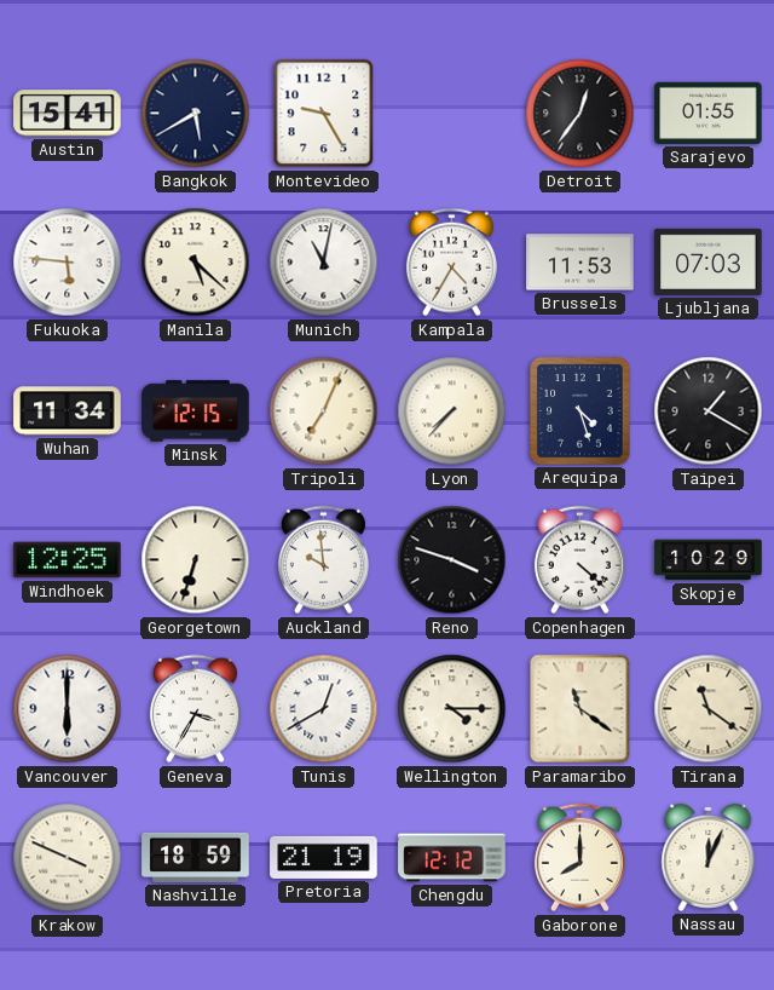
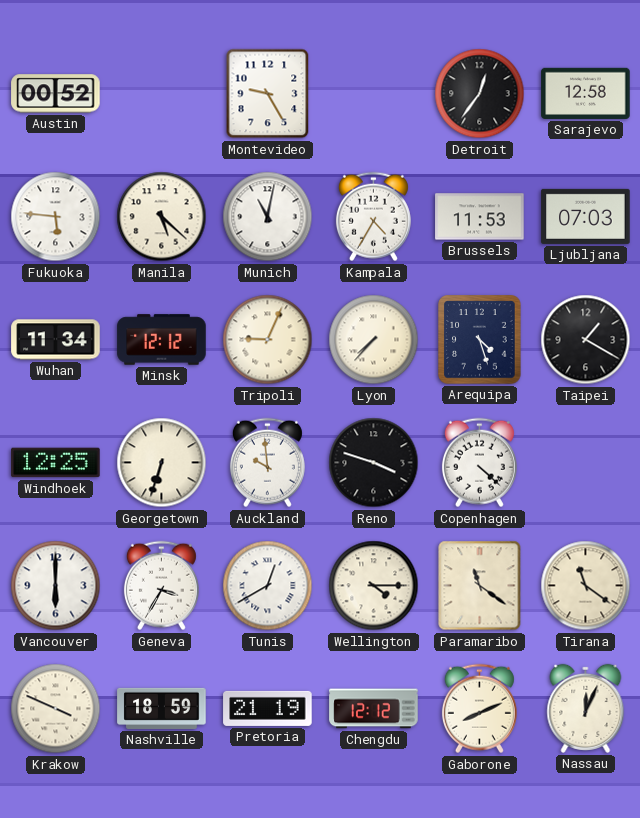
Austin: 15:41 -> 00:52 (56, 94)
Bangkok: 5:40 -> none (196, 114)
Sarajevo: 01:55 -> 12:58 (586, 93)
Minsk: 12:15 -> 12:12 (162, 340)
Tripoli: 7:04 -> 9:04 (268, 340)
Skopje: 10:29 -> none (709, 560)
Gaborone: 8:00 -> 8:11 (479, 709)
